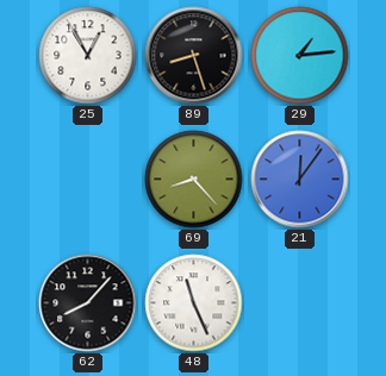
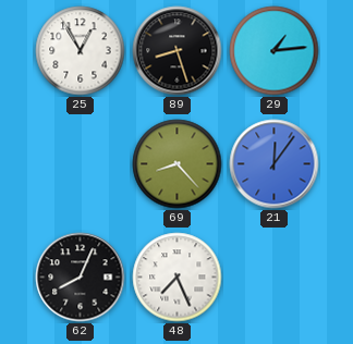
62: 8:07 -> 8:04 (81, 278)
48: 11:26 -> 7:26 (178, 278)
